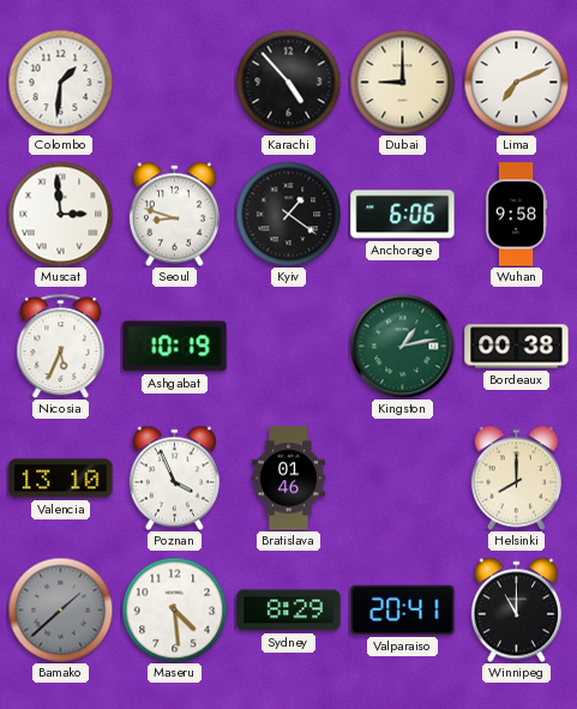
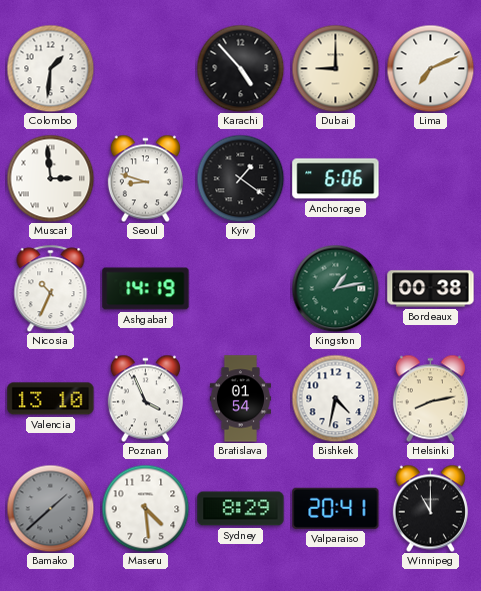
Wuhan: 9:58 -> none (516, 215)
Nicosia: 5:34 -> 10:34 (51, 288)
Ashgabat: 10:19 -> 14:19 (146, 289)
Bratislava: 01:46 -> 01:54 (240, 399)
Bishkek: none -> 4:32 (335, 398)
Helsinki: 8:00 -> 8:13 (430, 398)
